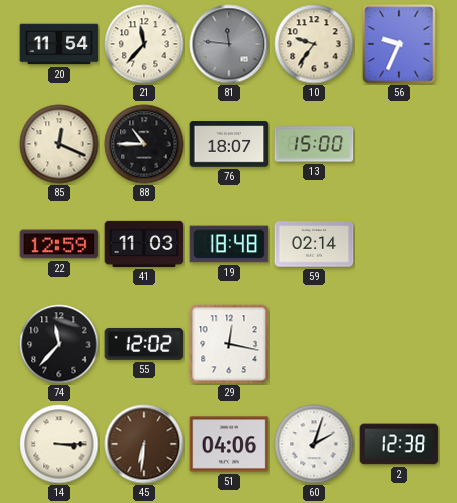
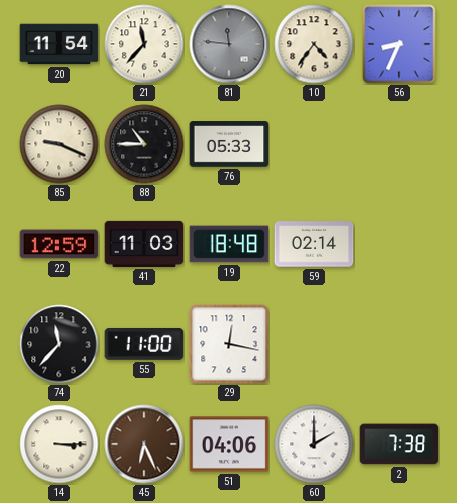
10: 9:36 -> 4:36 (314, 44)
56: 9:34 -> 8:34 (399, 44)
85: 12:19 -> 9:19 (59, 144)
76: 18:07 -> 05:33 (229, 144)
13: 15:00 -> none (314, 144)
55: 12:02 -> 11:00 (144, 344)
45: 6:31 -> 6:26 (144, 444)
60: 2:03 -> 2:00 (314, 444)
2: 12:38 -> 7:38 (399, 444)
